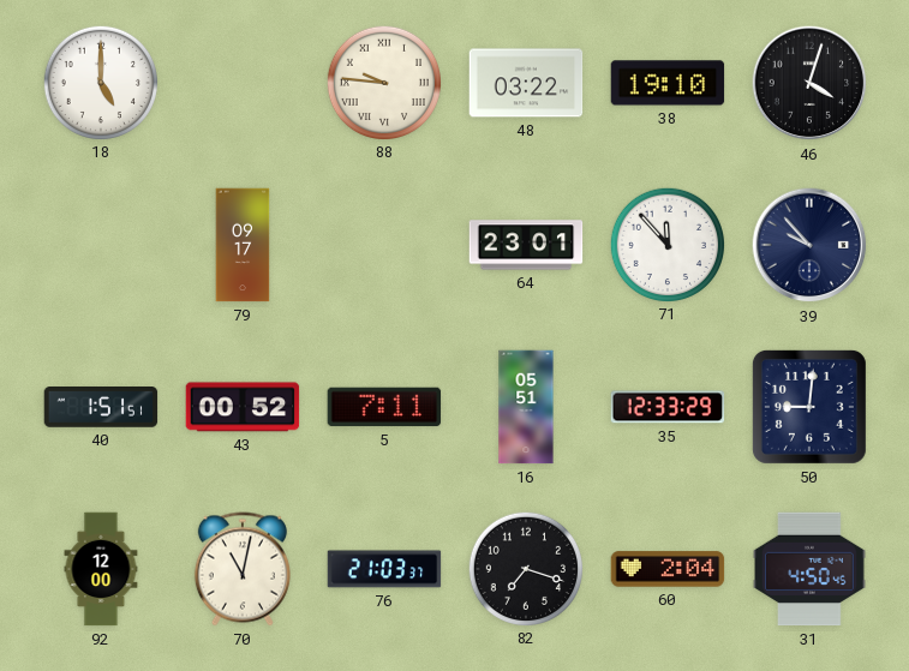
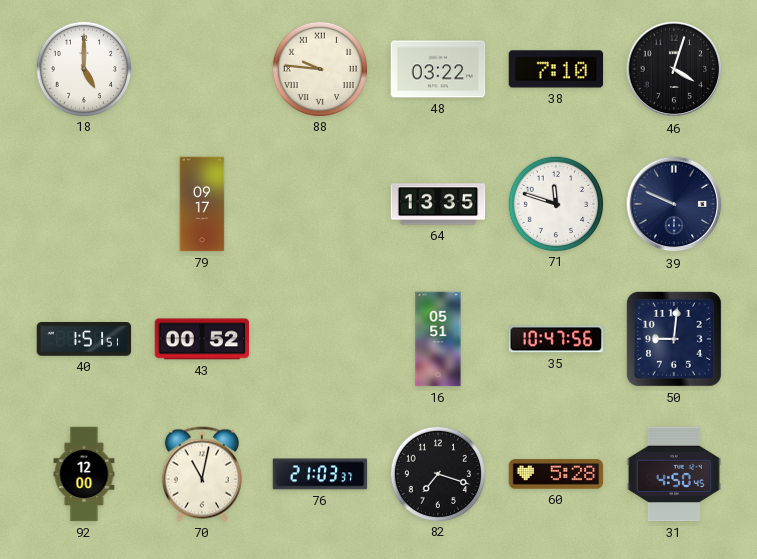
38: 19:10 -> 7:10 (556, 69)
64: 23:01 -> 13:35 (438, 204)
71: 11:53 -> 11:48 (555, 203)
39: 9:53 -> 9:49 (674, 204)
5: 7:11 -> none (384, 407)
35: 12:33 -> 10:47 (556, 339)
60: 2:04 -> 5:28 (556, 474)
